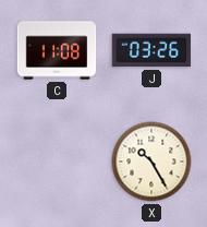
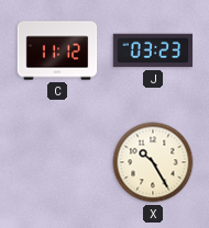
C: 11:08 -> 11:12 (57, 50)
J: 03:26 -> 03:23 (153, 50)
